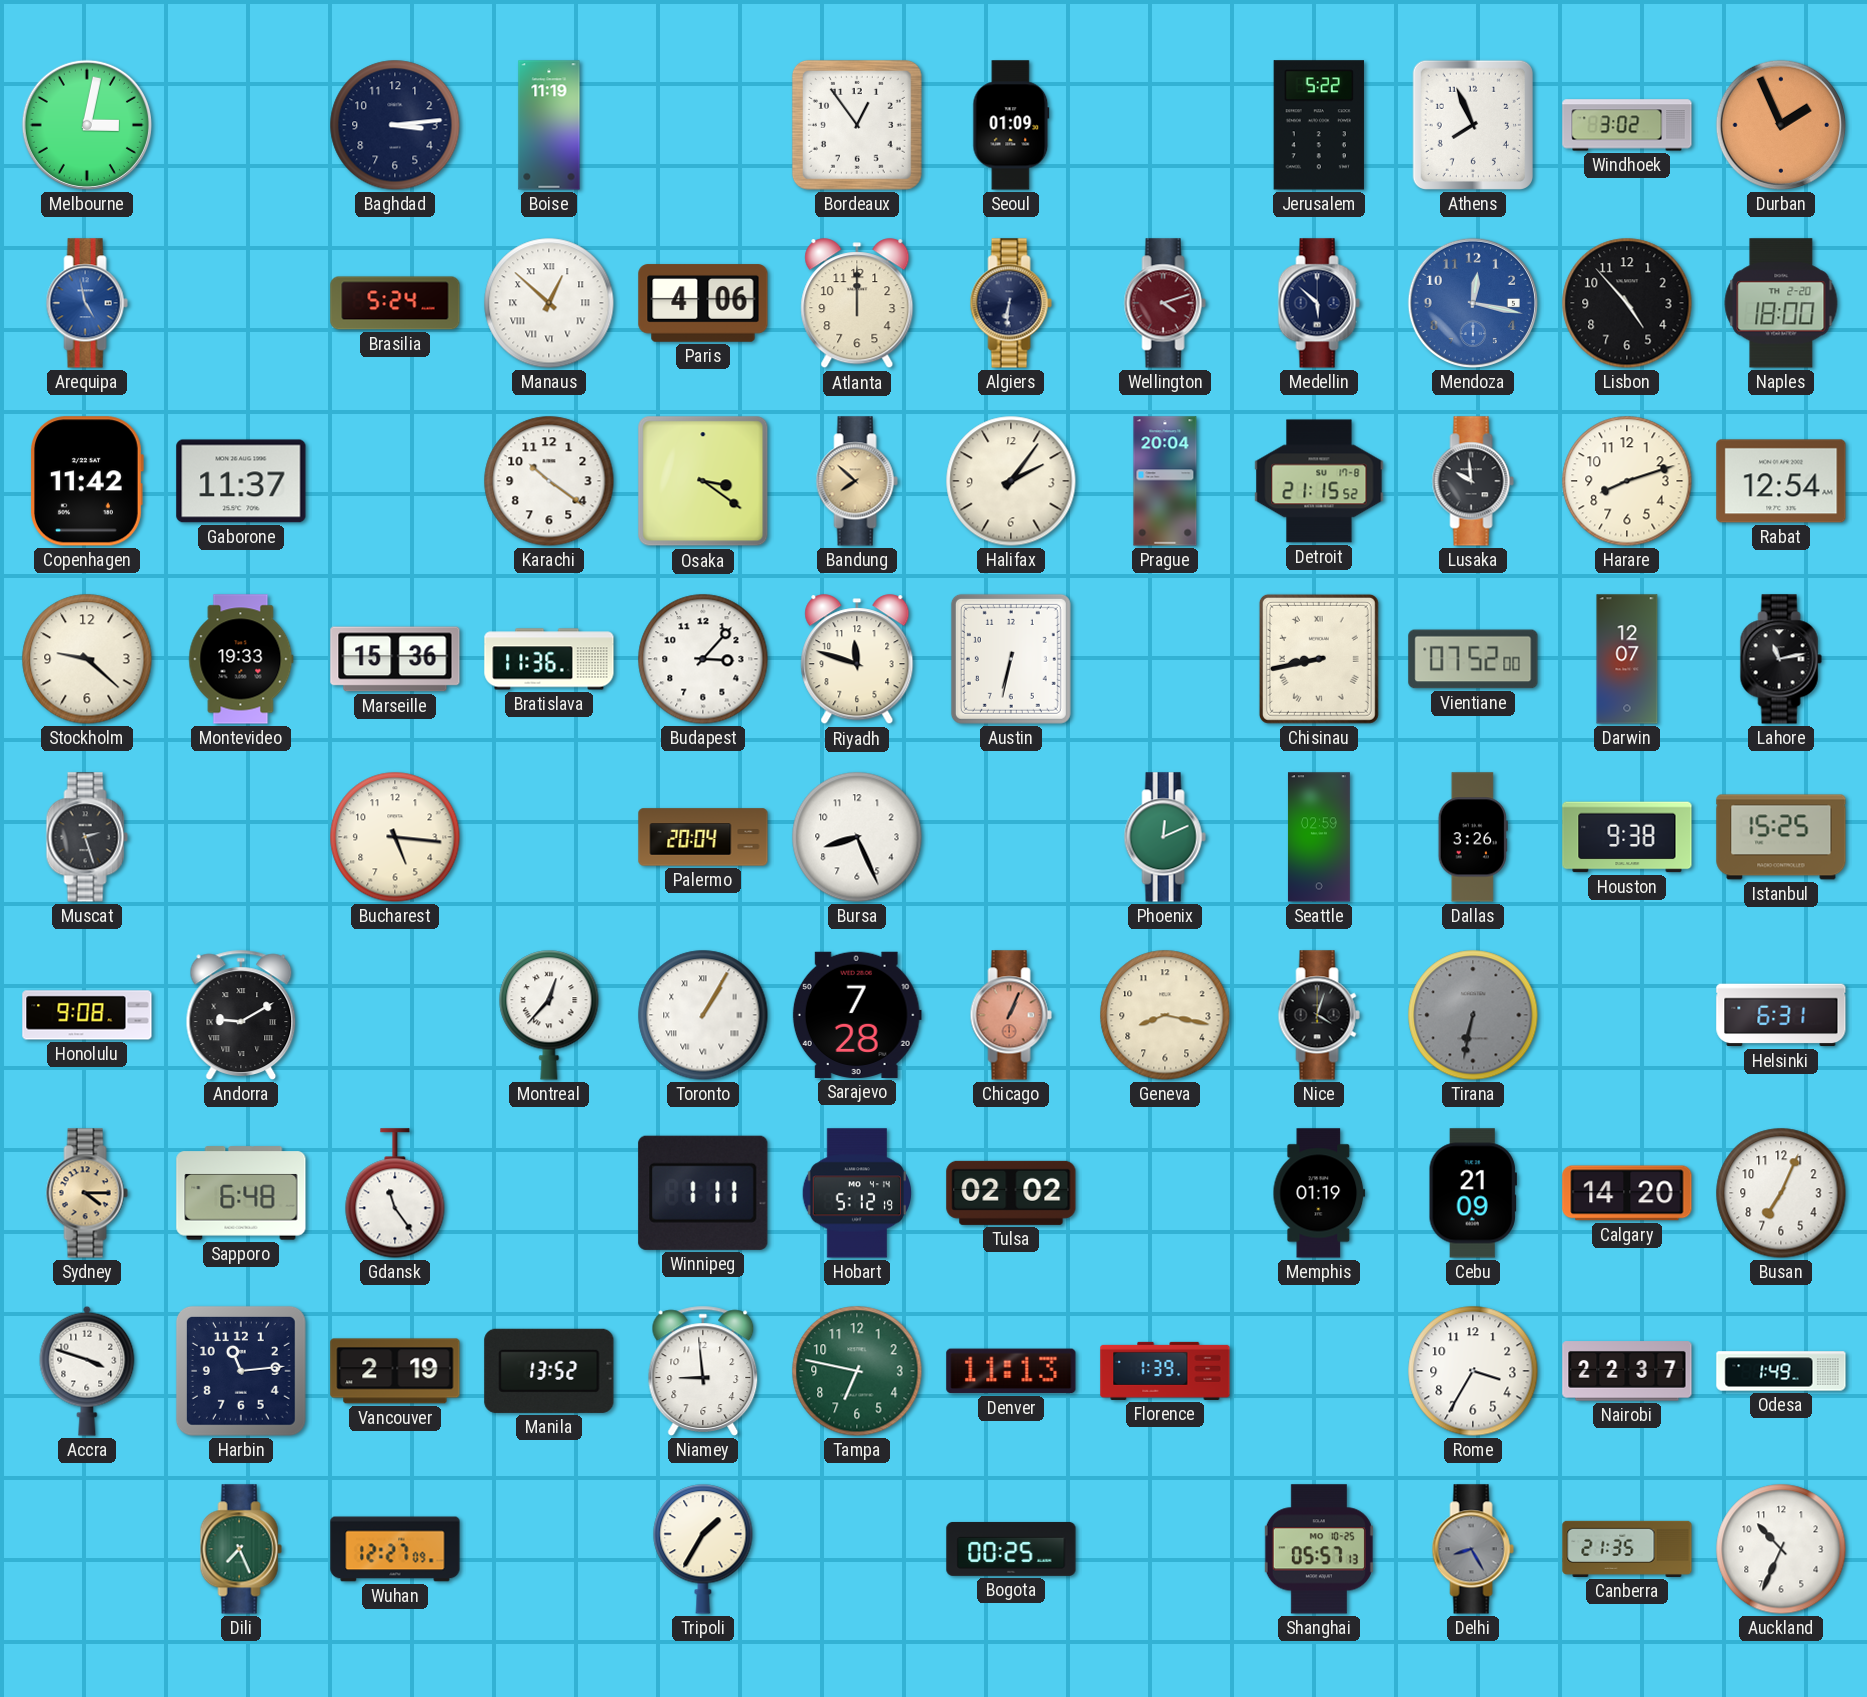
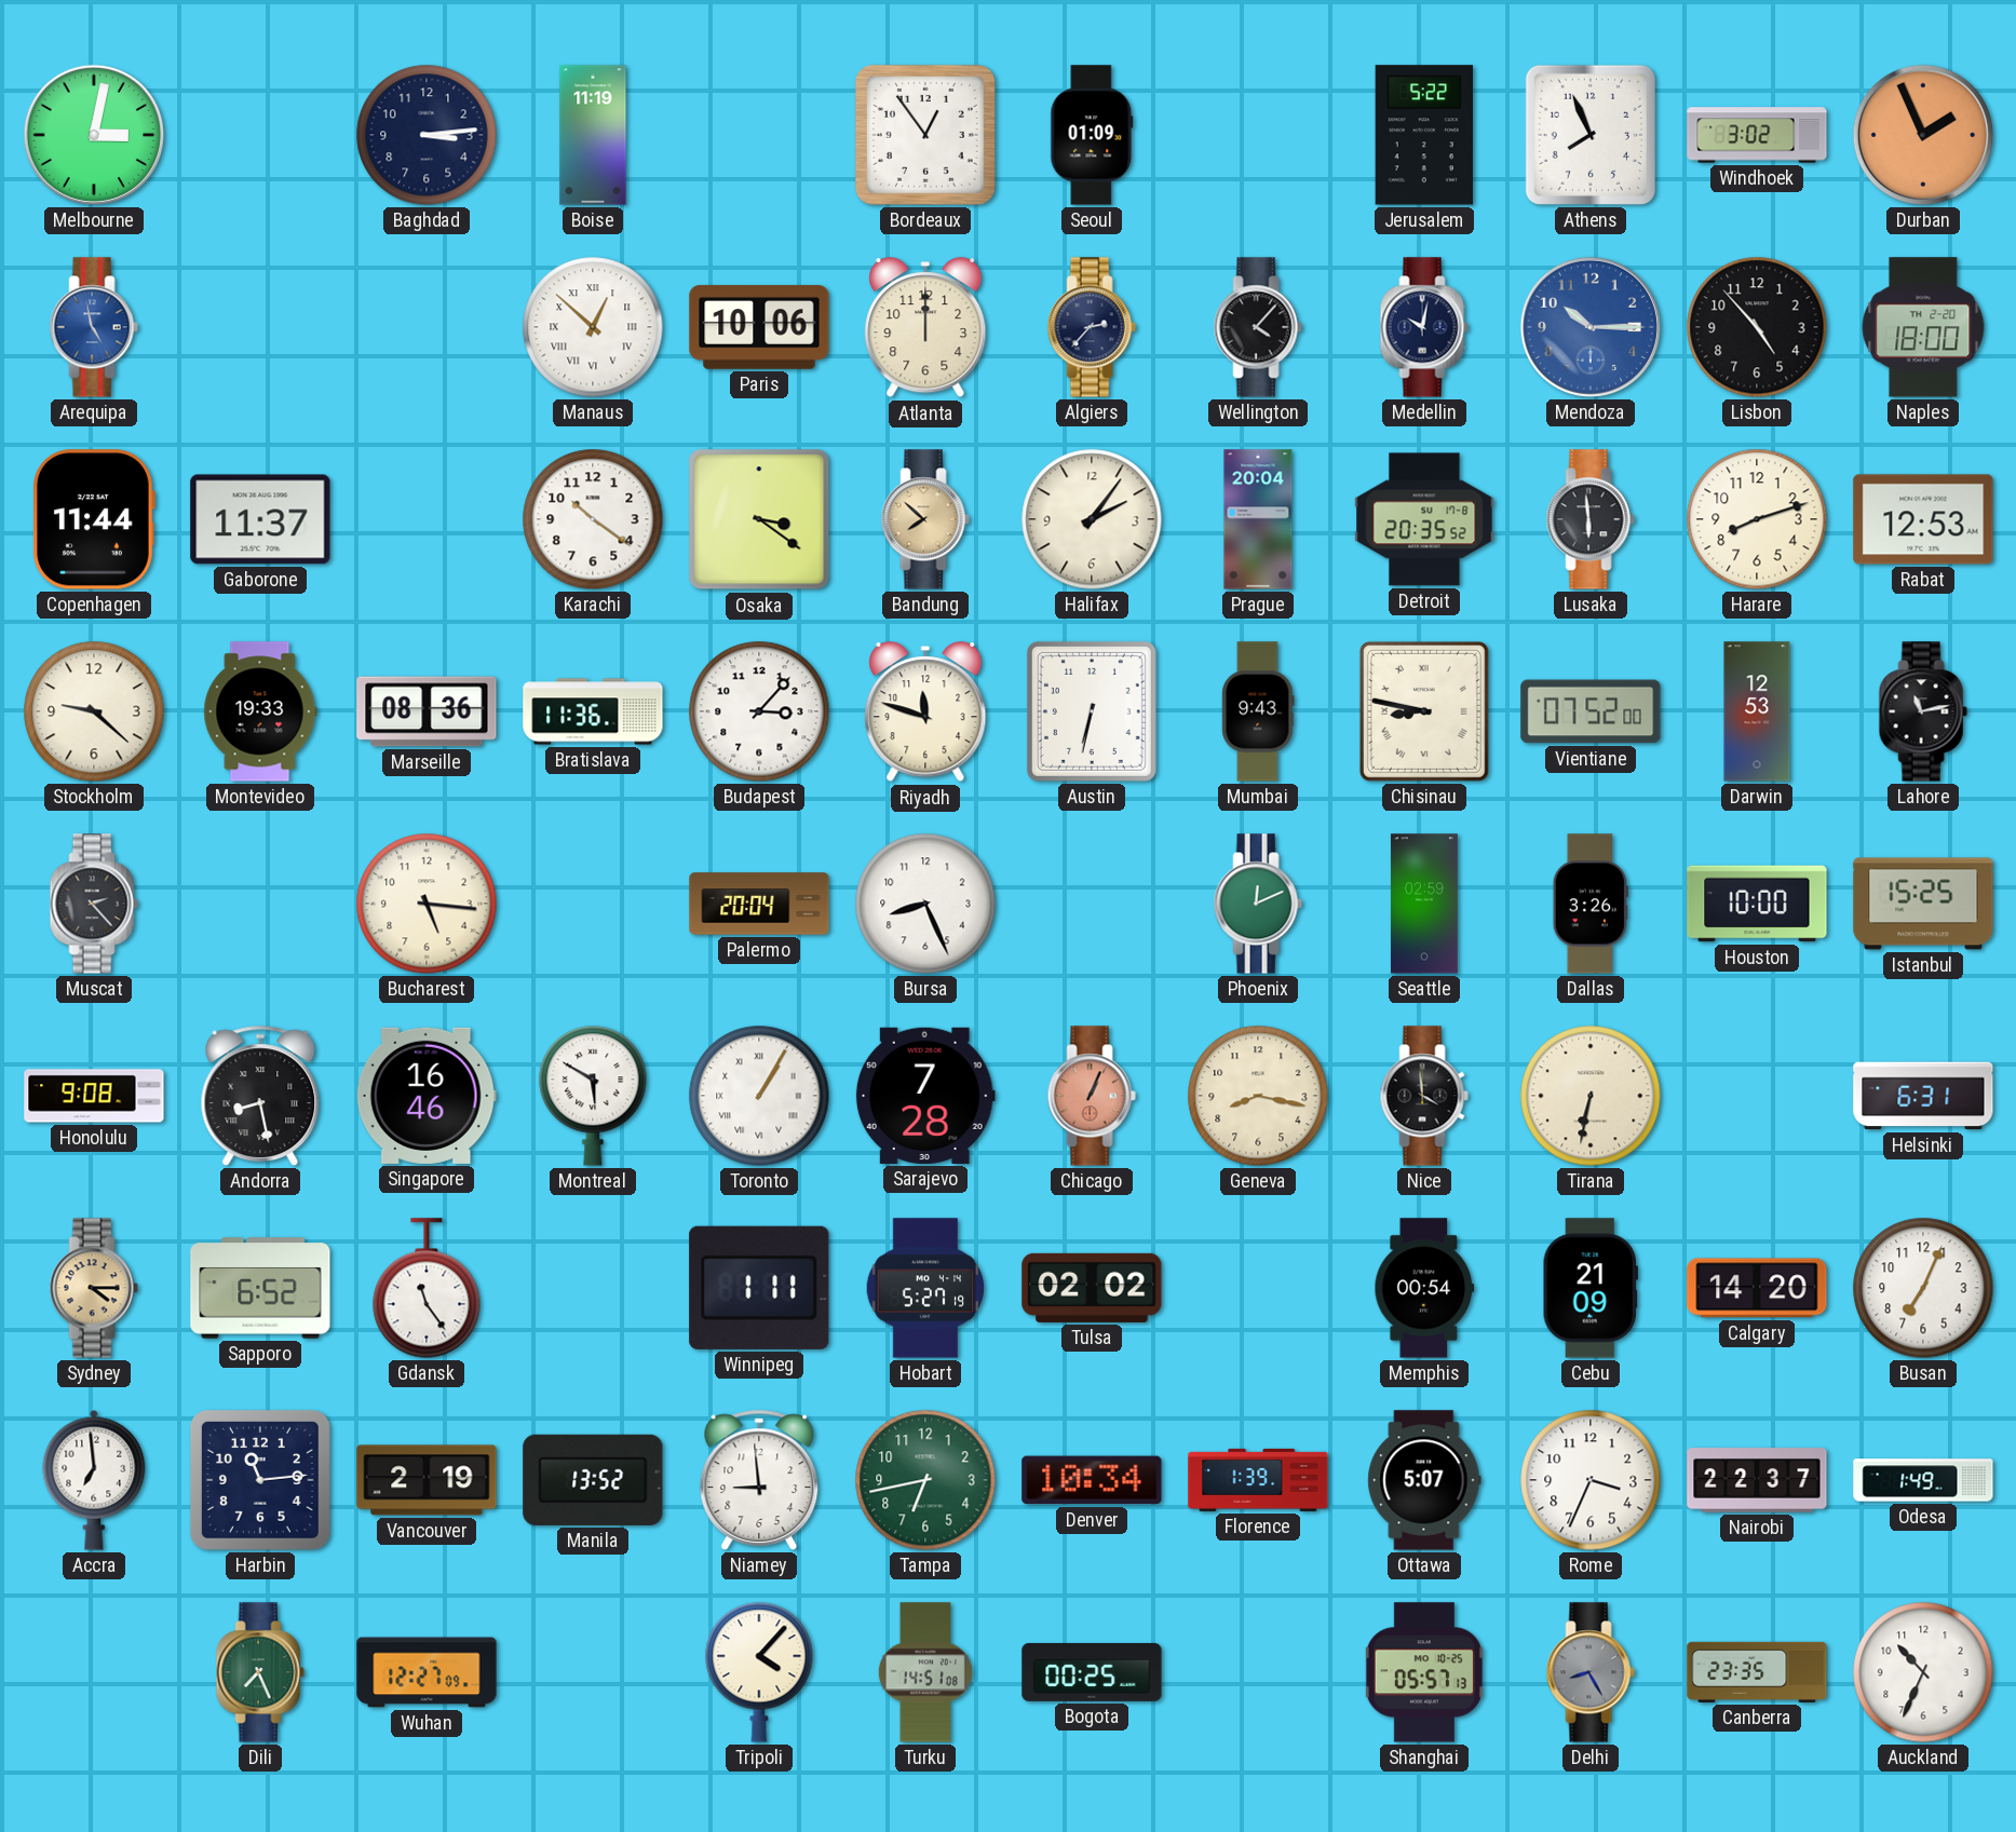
Brasilia: 5:24 -> none (395, 303)
Paris: 4:06 -> 10:06 (759, 327)
Algiers: 6:31 -> 2:37 (1092, 327)
Wellington: 4:12 -> 4:07 (1258, 327)
Wellington dial: burgundy -> black (1258, 327)
Medellin: 5:52 -> 10:02 (1424, 327)
Mendoza: 12:17 -> 10:15 (1591, 327)
Copenhagen: 11:42 -> 11:44 (94, 519)
Detroit: 21:15 -> 20:35 (1424, 519)
Lusaka: 9:59 -> 5:59 (1591, 519)
Rabat: 12:54 -> 12:53 (1923, 519)
Marseille: 15:36 -> 08:36 (427, 711)
Mumbai: none -> 9:43 (1258, 711)
Chisinau: 8:43 -> 8:47 (1424, 711)
Darwin: 12:07 -> 12:53 (1757, 711)
Muscat: 2:27 -> 2:23 (94, 904)
Houston: 9:38 -> 10:00 (1757, 904)
Andorra: 9:10 -> 8:28 (260, 1096)
Singapore: none -> 16:46 (427, 1096)
Montreal: 12:37 -> 5:50 (593, 1096)
Nice: 4:03 -> 3:59 (1424, 1096)
Tirana dial: grey -> cream (1591, 1096)
Sapporo: 6:48 -> 6:52 (260, 1288)
Hobart: 5:12 -> 5:27 (925, 1288)
Memphis: 01:19 -> 00:54 (1424, 1288)
Accra: 3:48 -> 6:59 (94, 1480)
Tampa: 6:47 -> 6:43 (925, 1480)
Denver: 11:13 -> 10:34 (1092, 1480)
Ottawa: none -> 5:07 (1424, 1480)
Rome: 3:35 -> 3:34 (1591, 1480)
Tripoli: 1:35 -> 4:07 (759, 1672)
Turku: none -> 14:51 (925, 1672)
Canberra: 21:35 -> 23:35 (1757, 1672)
